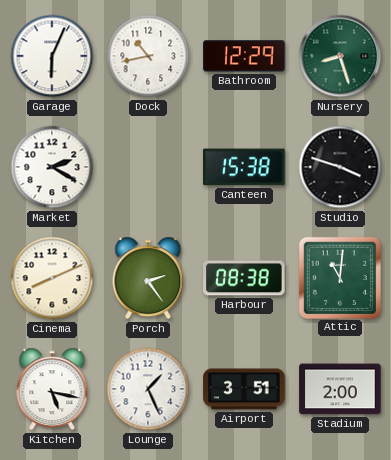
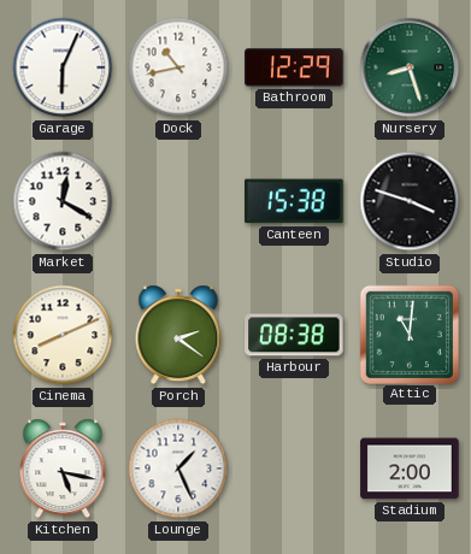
Market: 2:20 -> 12:20 (63, 201)
Porch: 2:24 -> 2:21 (178, 335)
Airport: 3:51 -> none (244, 389)
